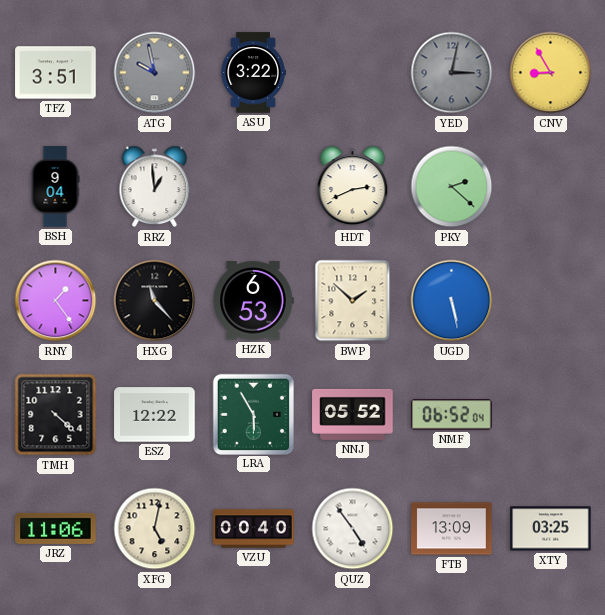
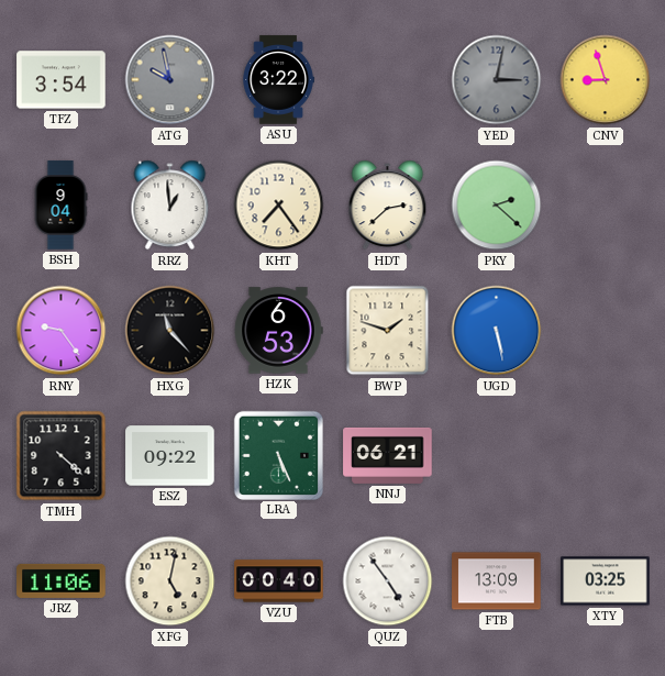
TFZ: 3:51 -> 3:54 (62, 80)
CNV: 8:55 -> 8:57 (606, 80)
KHT: none -> 7:24 (279, 206)
HDT: 2:41 -> 2:38 (388, 206)
RNY: 1:24 -> 9:24 (62, 331)
BWP: 1:52 -> 1:48 (388, 331)
ESZ: 12:22 -> 09:22 (170, 456)
LRA: 5:55 -> 5:26 (278, 455)
NNJ: 05:52 -> 06:21 (388, 455)
NMF: 06:52 -> none (452, 415)
